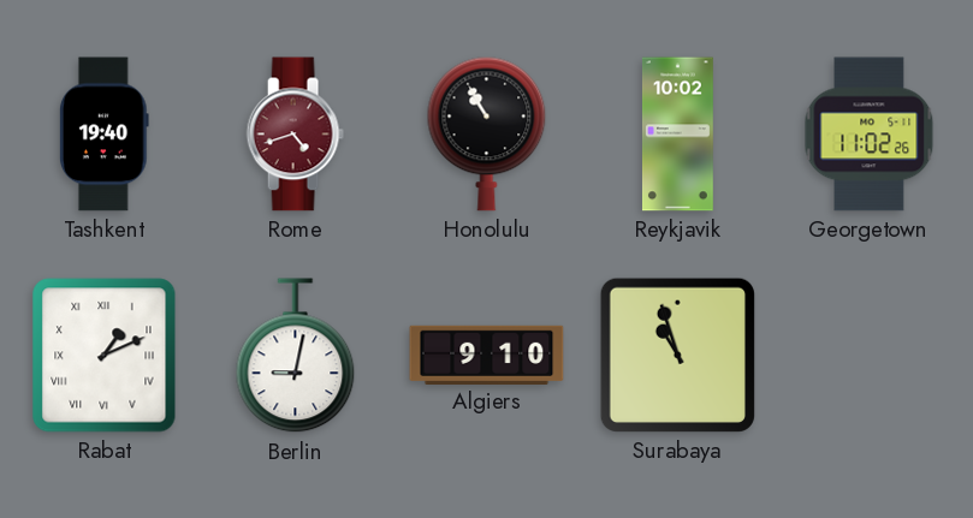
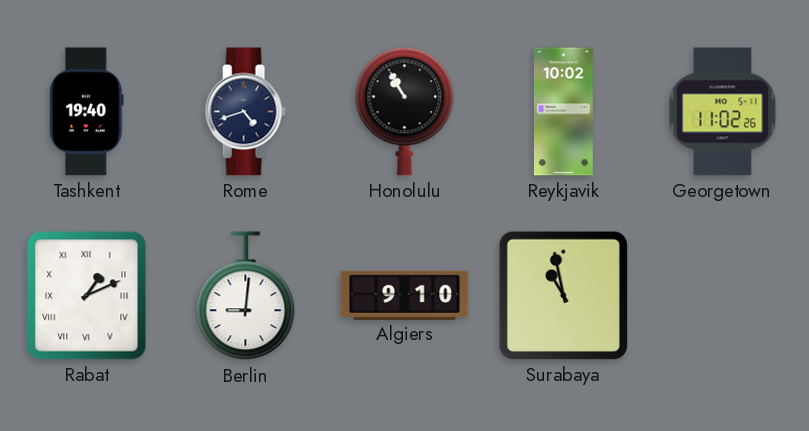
Rome dial: burgundy -> navy (245, 112)
Berlin: 9:02 -> 9:01 (246, 296)
Surabaya: 10:57 -> 10:58 (563, 295)
